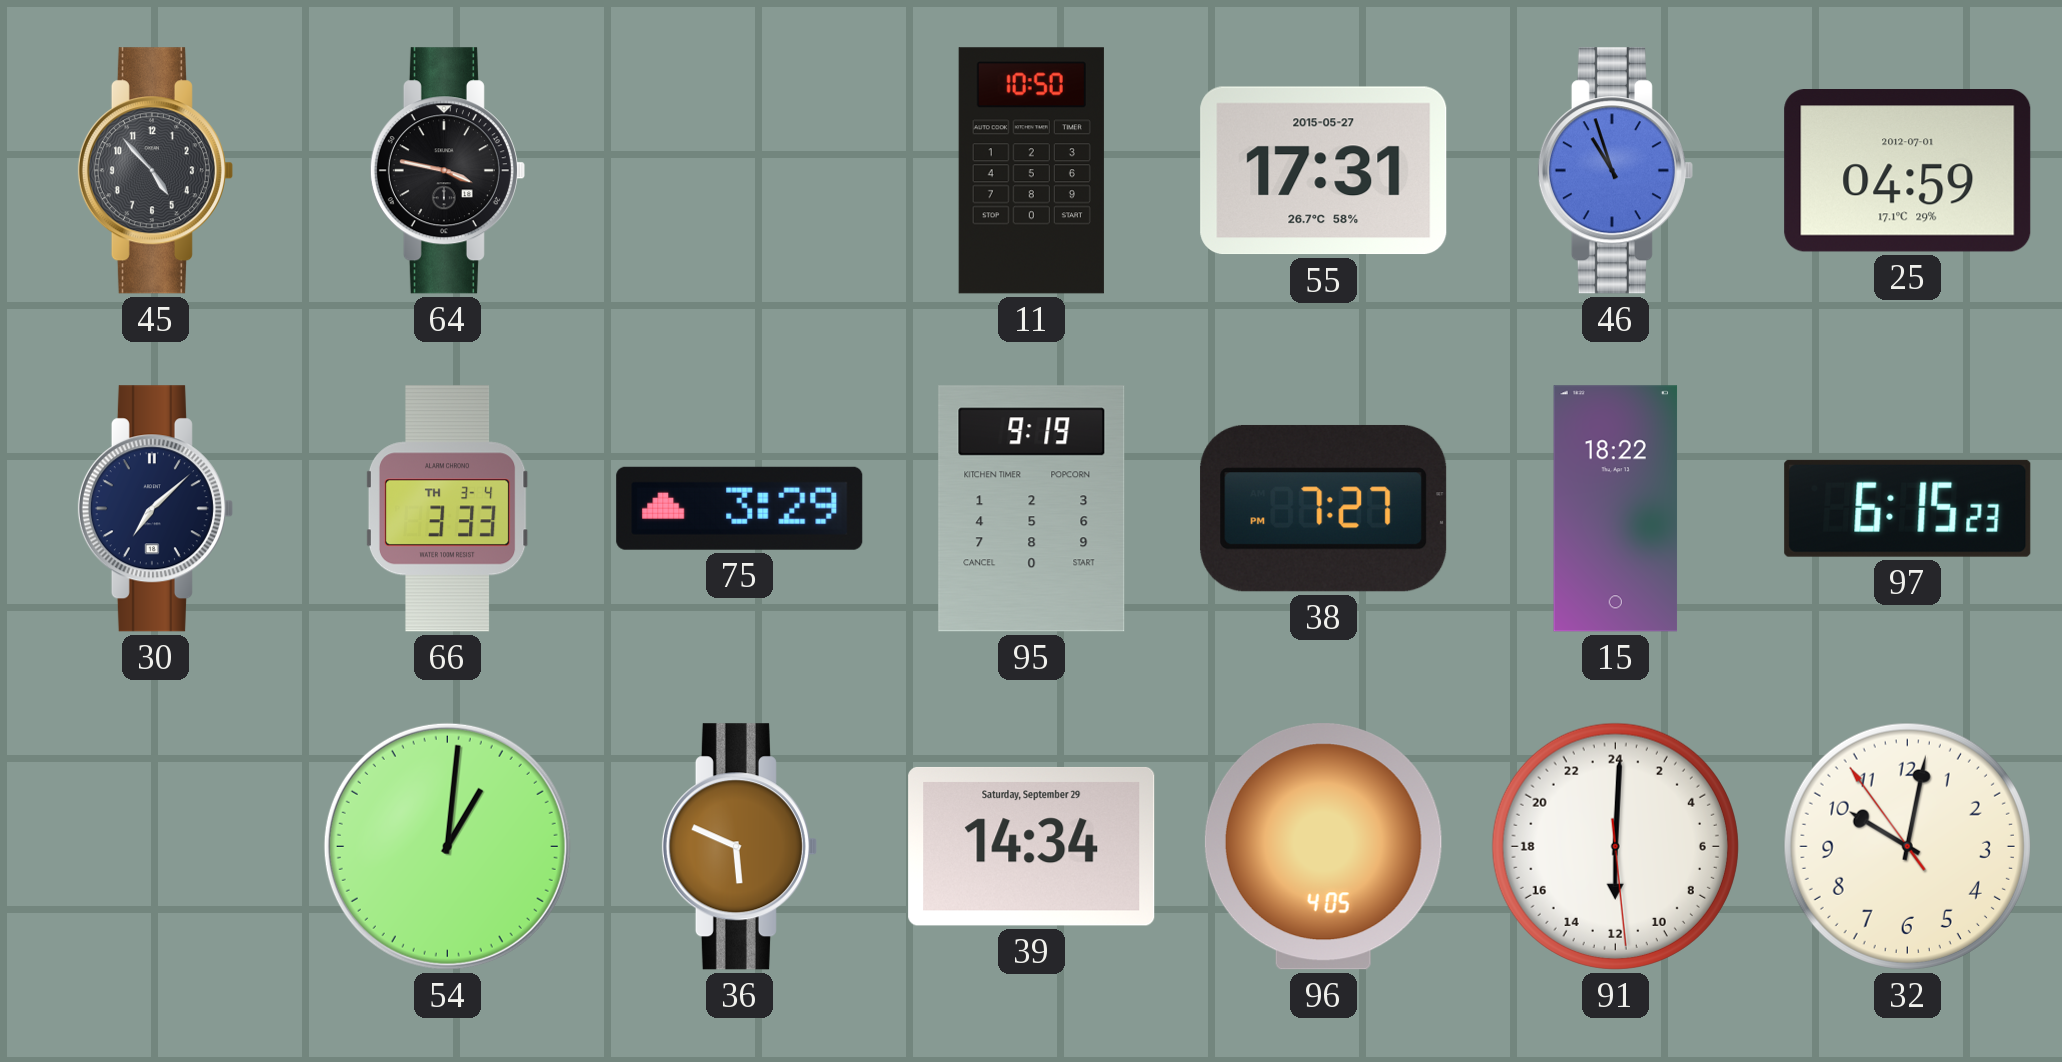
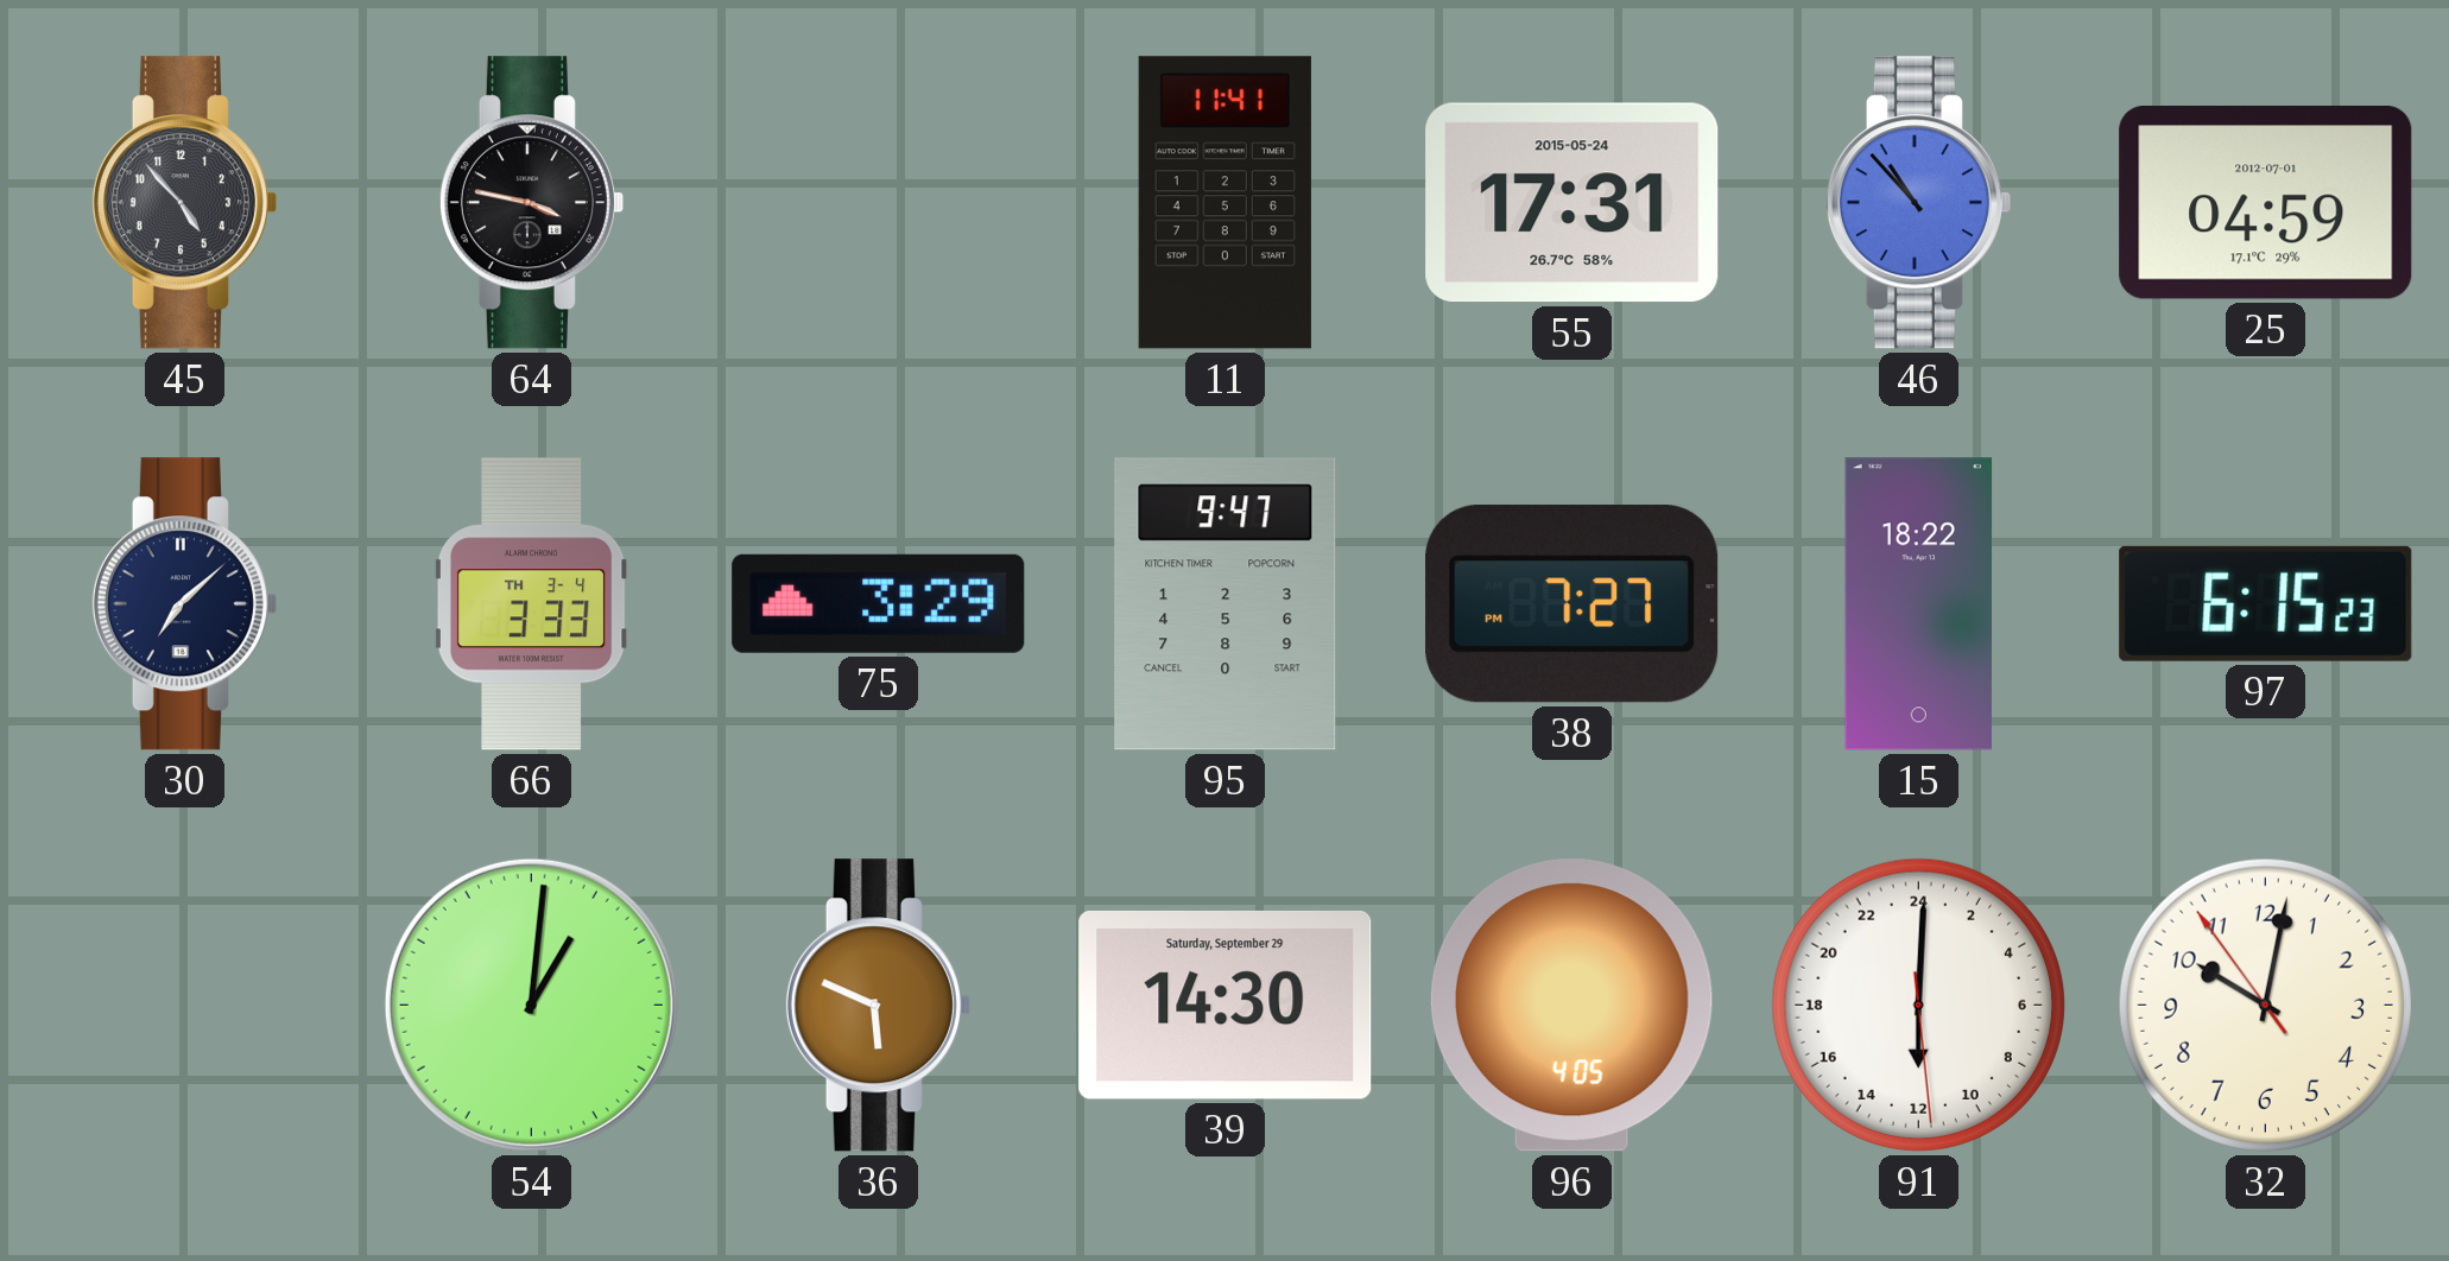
11: 10:50 -> 11:41 (1224, 203)
55 date: 2015-05-27 -> 2015-05-24 (1572, 203)
46: 10:57 -> 10:53 (1918, 203)
95: 9:19 -> 9:47 (1226, 604)
39: 14:34 -> 14:30 (1226, 1005)
